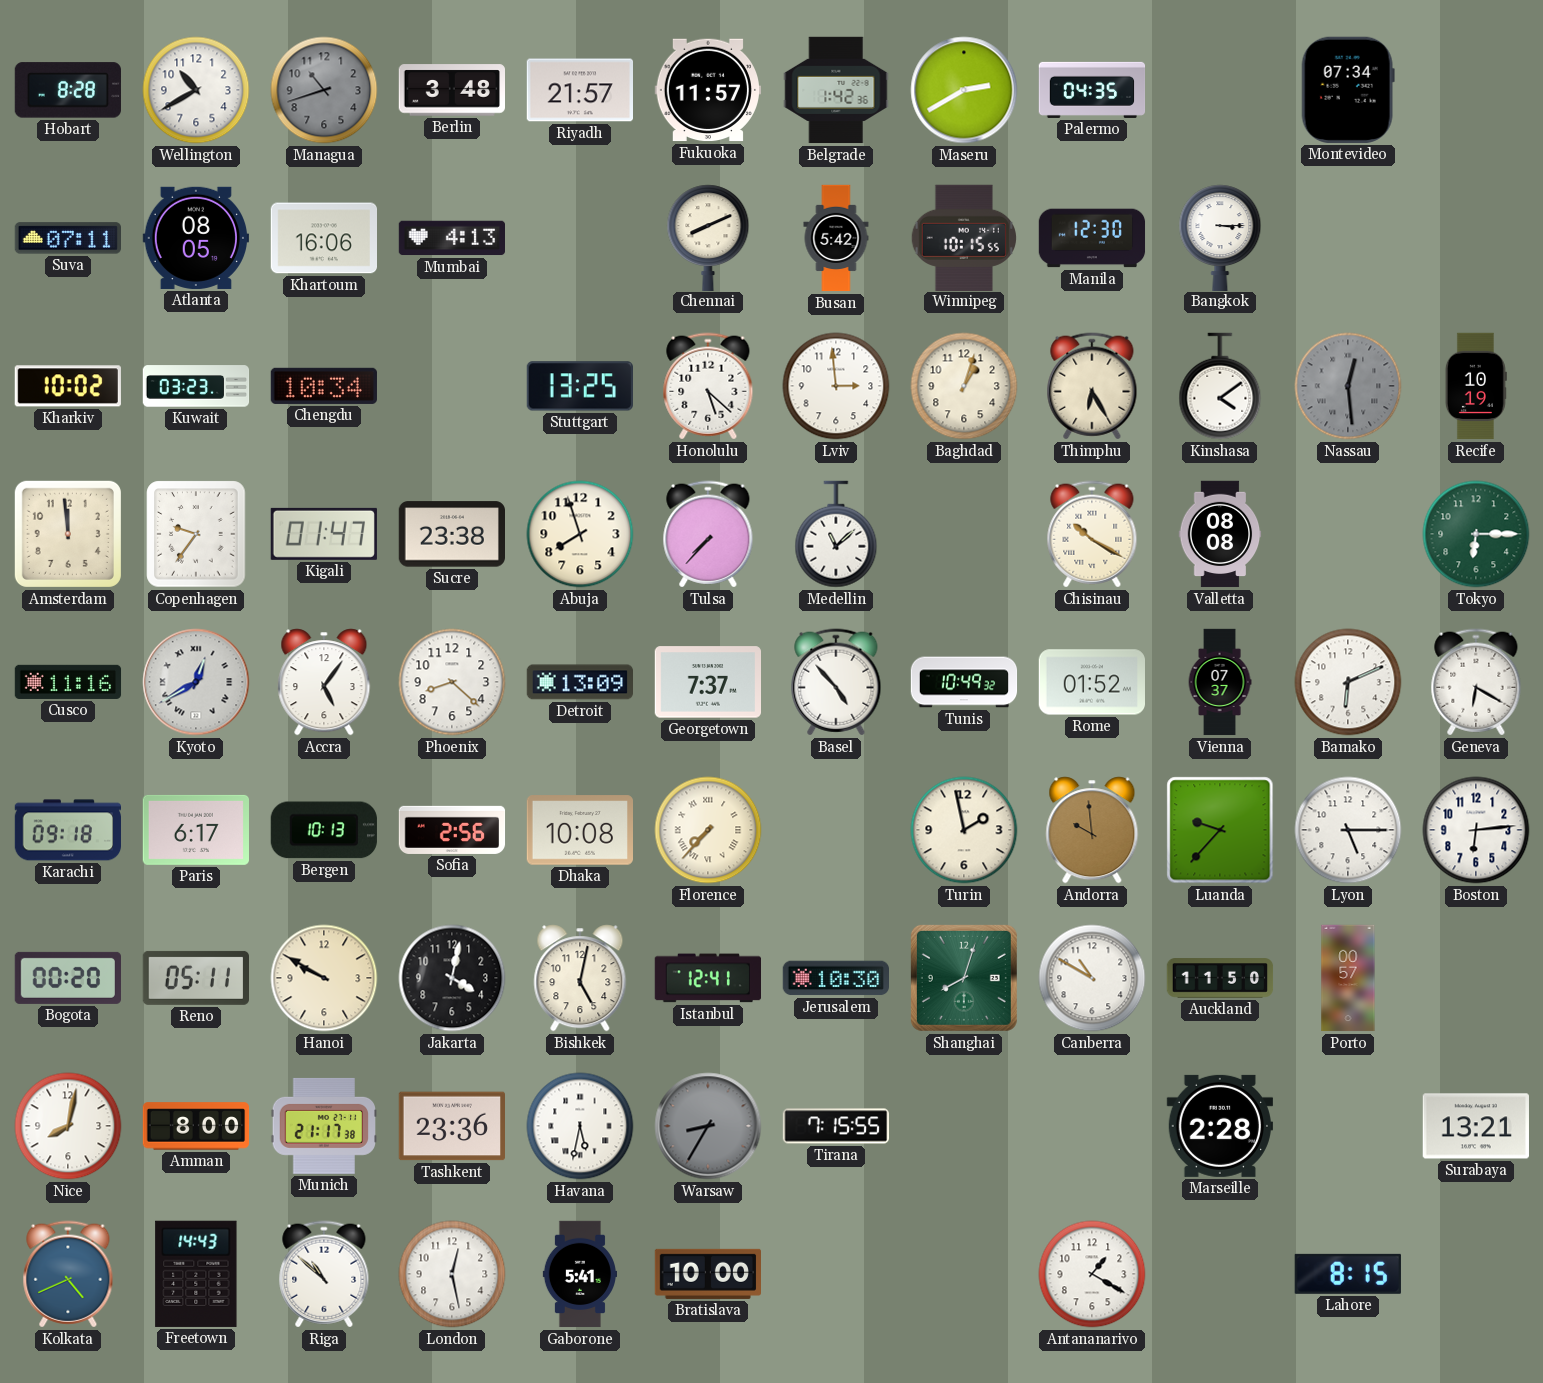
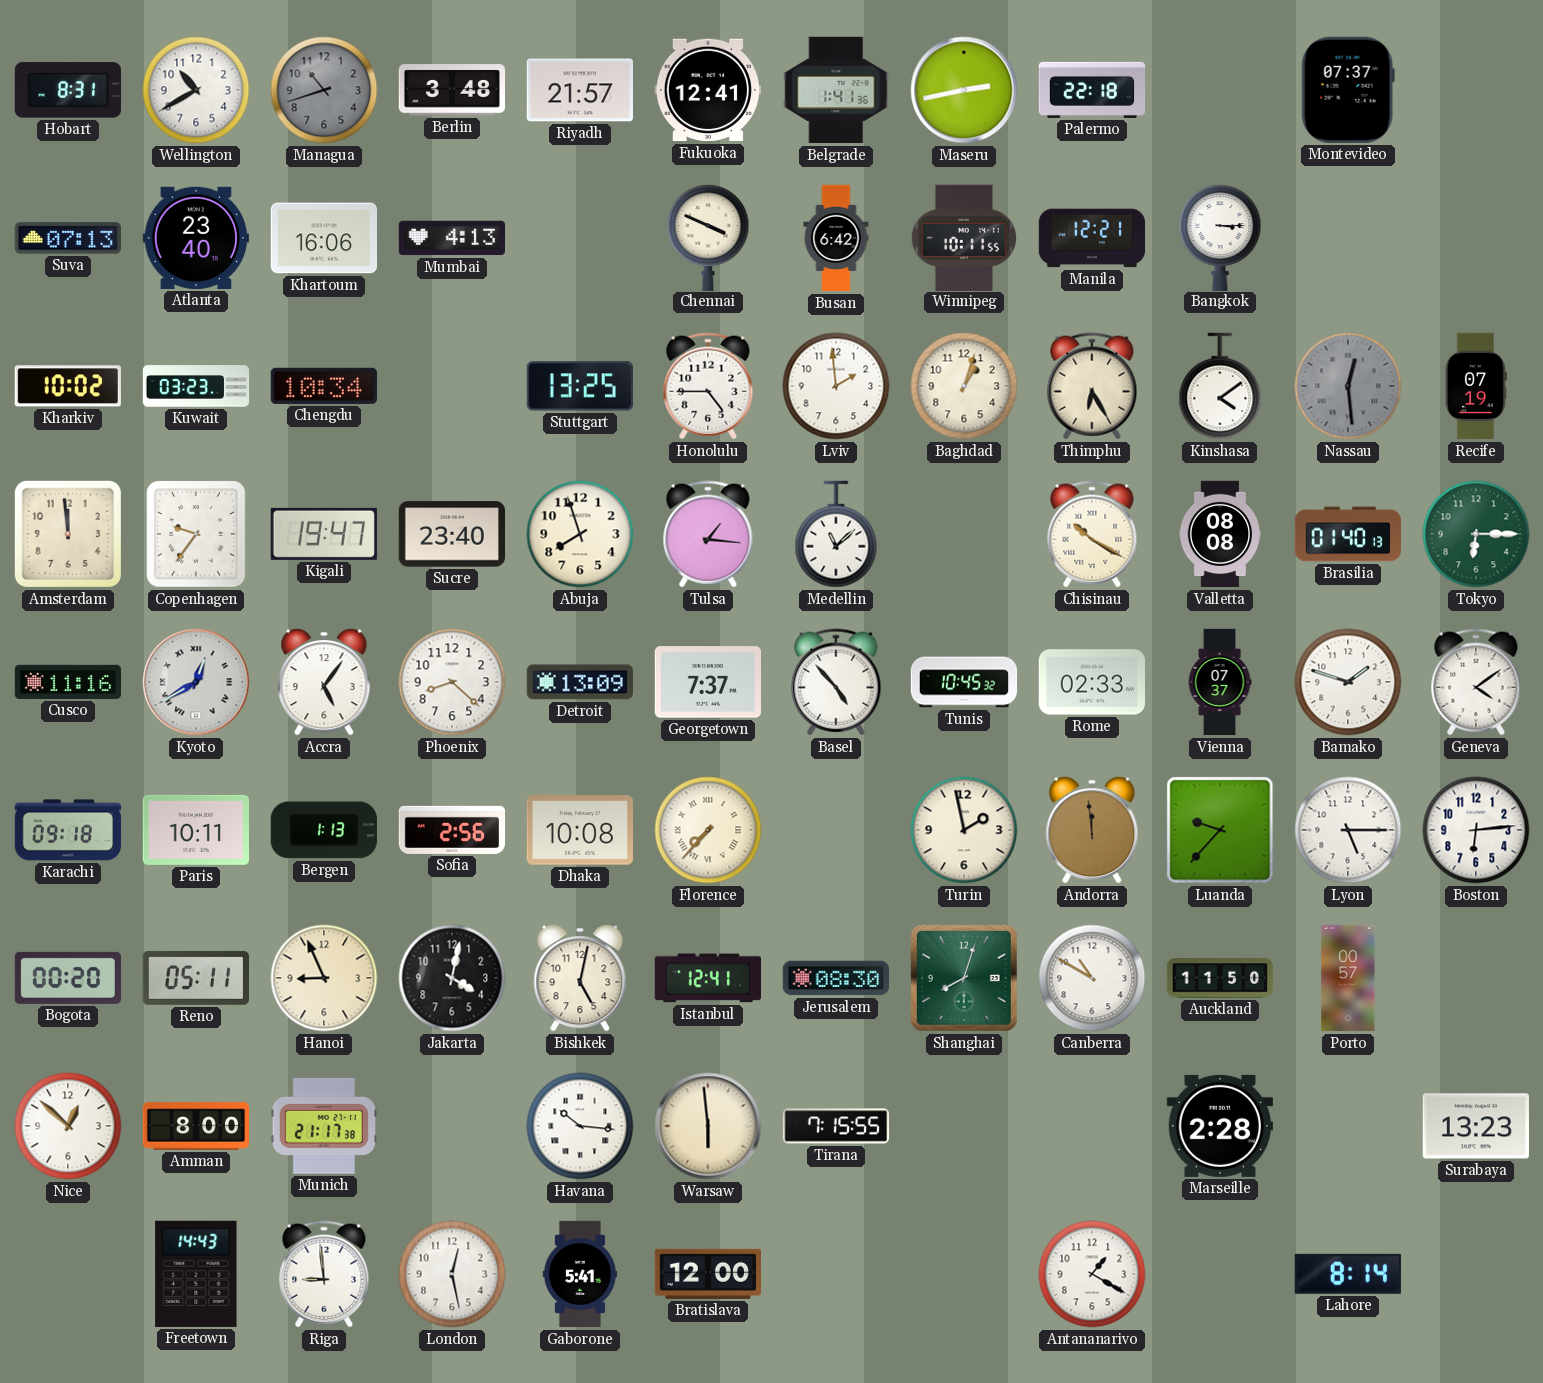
Hobart: 8:28 -> 8:31 (68, 90)
Fukuoka: 11:57 -> 12:41 (707, 90)
Belgrade: 1:42 -> 1:41 (836, 90)
Maseru: 2:40 -> 2:43 (964, 90)
Palermo: 04:35 -> 22:18 (1092, 90)
Montevideo: 07:34 -> 07:37 (1348, 90)
Suva: 07:11 -> 07:13 (67, 238)
Atlanta: 08:05 -> 23:40 (195, 238)
Chennai: 8:11 -> 3:49 (708, 237)
Busan: 5:42 -> 6:42 (836, 238)
Winnipeg: 10:15 -> 10:11 (963, 237)
Manila: 12:30 -> 12:21 (1092, 238)
Honolulu: 5:22 -> 4:45 (708, 386)
Lviv: 2:59 -> 1:59 (836, 386)
Recife: 10:19 -> 07:19 (1476, 386)
Kigali: 01:47 -> 19:47 (324, 534)
Sucre: 23:38 -> 23:40 (451, 534)
Tulsa: 7:37 -> 1:16 (708, 534)
Brasilia: none -> 01:40 (1347, 534)
Tunis: 10:49 -> 10:45 (964, 682)
Rome: 01:52 -> 02:33 (1091, 682)
Bamako: 6:11 -> 1:48 (1348, 682)
Geneva: 6:20 -> 4:09 (1476, 682)
Paris: 6:17 -> 10:11 (195, 830)
Bergen: 10:13 -> 1:13 (324, 830)
Andorra: 9:59 -> 11:59 (1092, 830)
Hanoi: 9:50 -> 8:56 (324, 978)
Jerusalem: 10:30 -> 08:30 (835, 978)
Nice: 8:02 -> 12:52 (68, 1126)
Tashkent: 23:36 -> none (451, 1126)
Havana: 5:32 -> 10:16 (580, 1126)
Warsaw: 8:35 -> 5:59 (708, 1126)
Warsaw dial: grey -> cream (708, 1126)
Surabaya: 13:21 -> 13:23 (1476, 1126)
Kolkata: 4:41 -> none (68, 1274)
Riga: 10:52 -> 8:59 (324, 1274)
Bratislava: 10:00 -> 12:00 (707, 1274)
Lahore: 8:15 -> 8:14 (1348, 1274)
